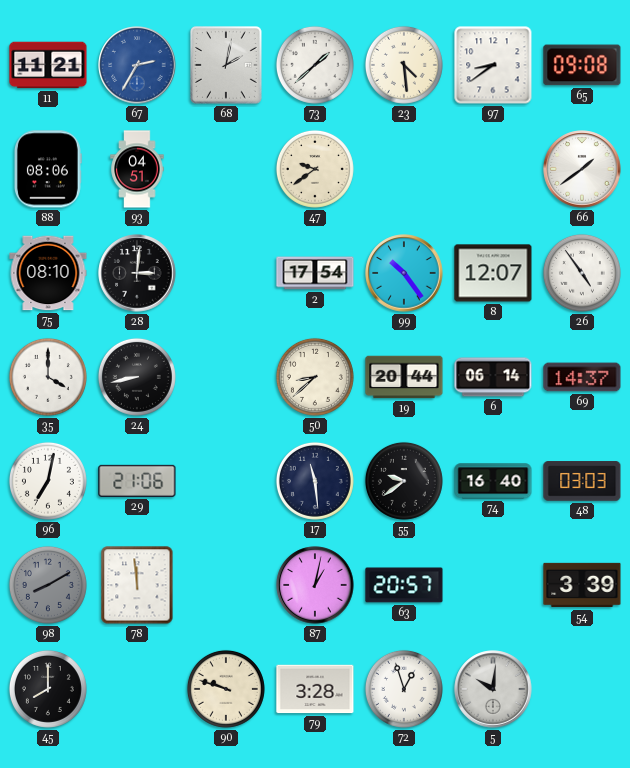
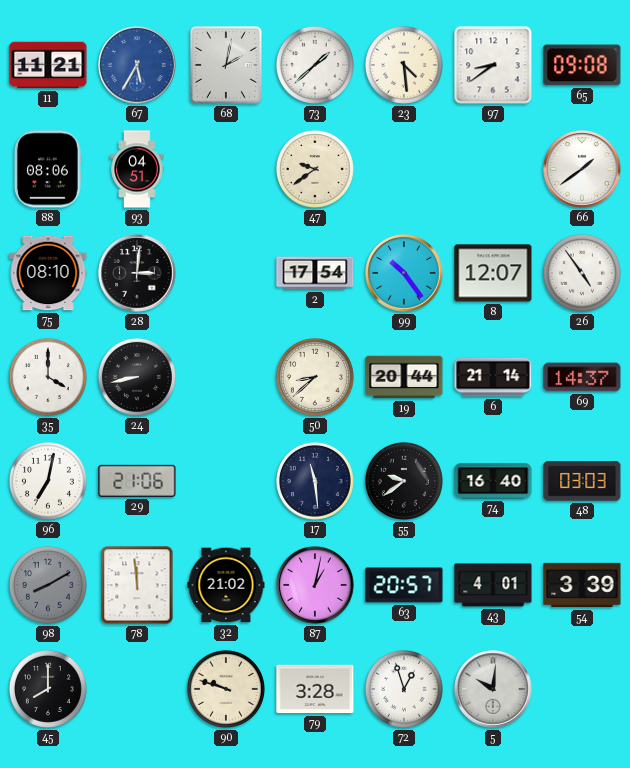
67: 2:35 -> 5:35 (137, 65)
6: 06:14 -> 21:14 (493, 377)
32: none -> 21:02 (226, 585)
43: none -> 4:01 (493, 585)
